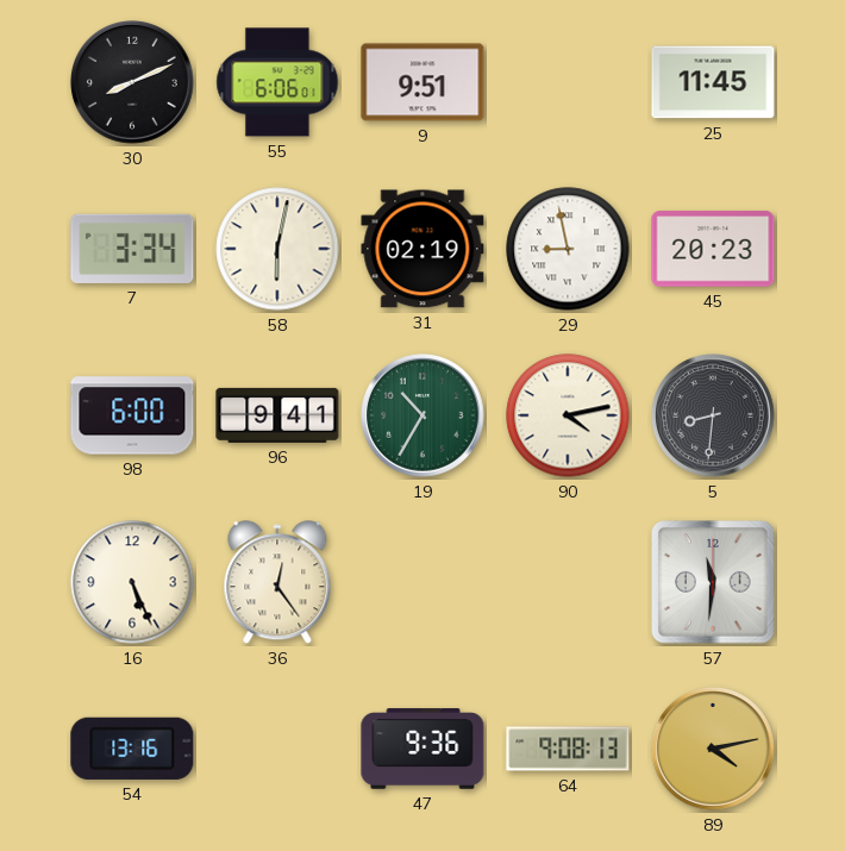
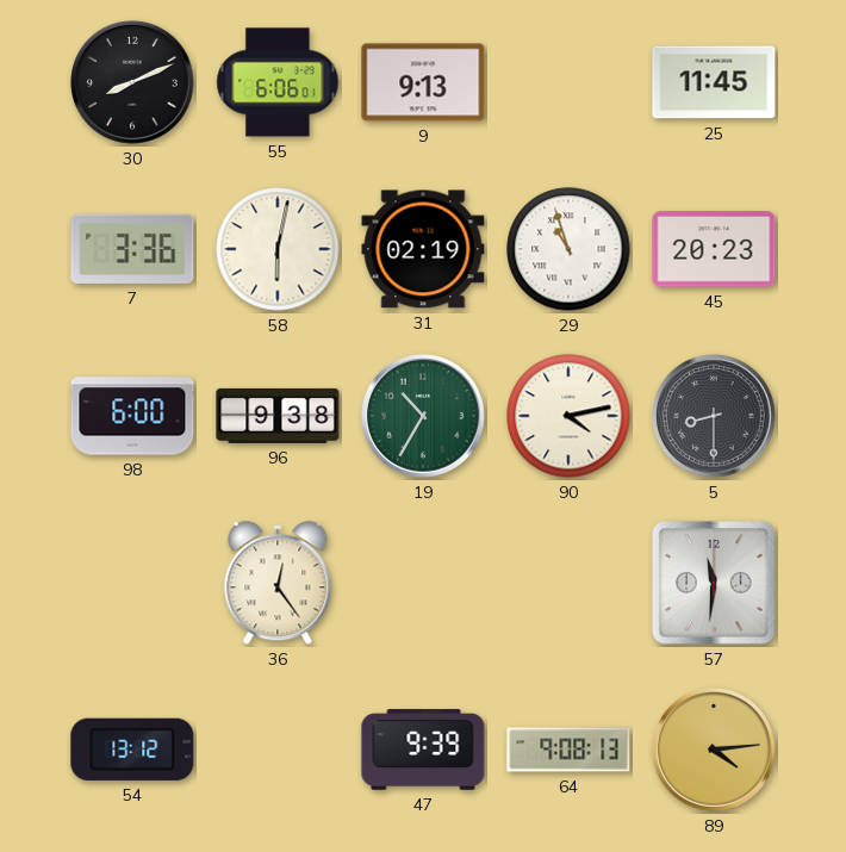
9: 9:51 -> 9:13 (423, 82)
7: 3:34 -> 3:36 (132, 249)
29: 8:58 -> 10:57 (568, 249)
96: 9:41 -> 9:38 (278, 416)
5: 8:31 -> 8:30 (715, 417)
16: 5:26 -> none (132, 582)
54: 13:16 -> 13:12 (132, 750)
47: 9:36 -> 9:39 (423, 750)
89: 4:13 -> 4:14 (715, 751)
